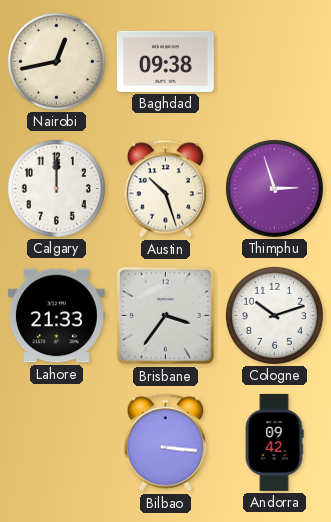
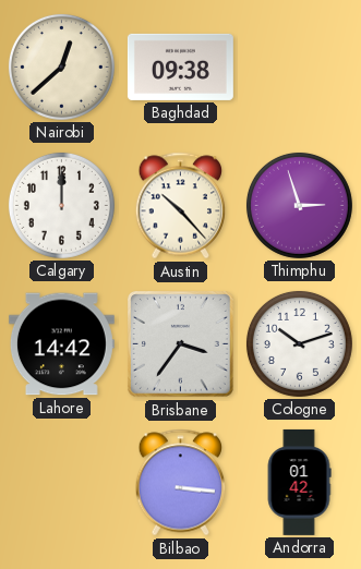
Nairobi: 12:43 -> 12:38 (61, 66)
Austin: 10:27 -> 10:23 (181, 206)
Lahore: 21:33 -> 14:42 (61, 344)
Andorra: 09:42 -> 01:42 (299, 482)
